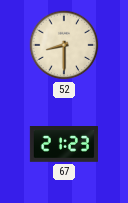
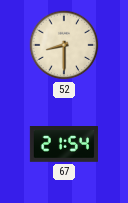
67: 21:23 -> 21:54 (64, 145)
